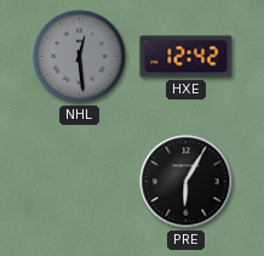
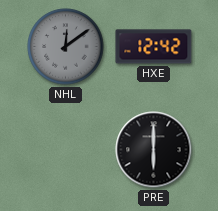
NHL: 12:29 -> 12:09 (66, 47)
PRE: 6:05 -> 6:00 (154, 150)
